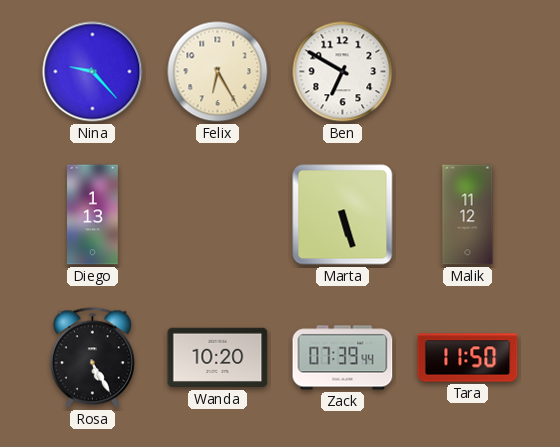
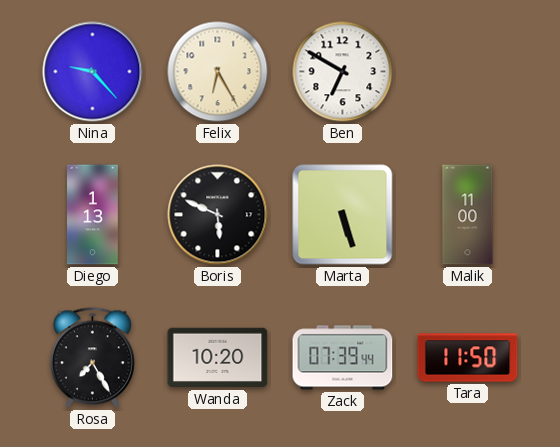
Boris: none -> 5:49 (218, 215)
Malik: 11:12 -> 11:00 (468, 215)
Rosa: 5:25 -> 7:25 (92, 358)
